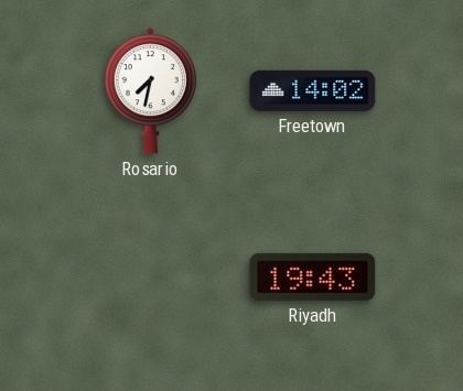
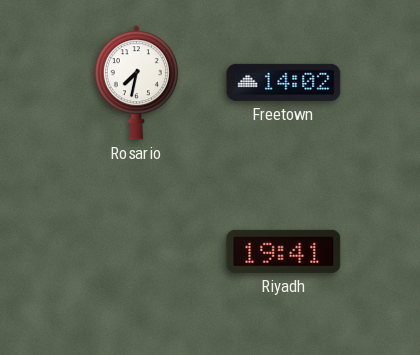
Riyadh: 19:43 -> 19:41 (284, 251)
